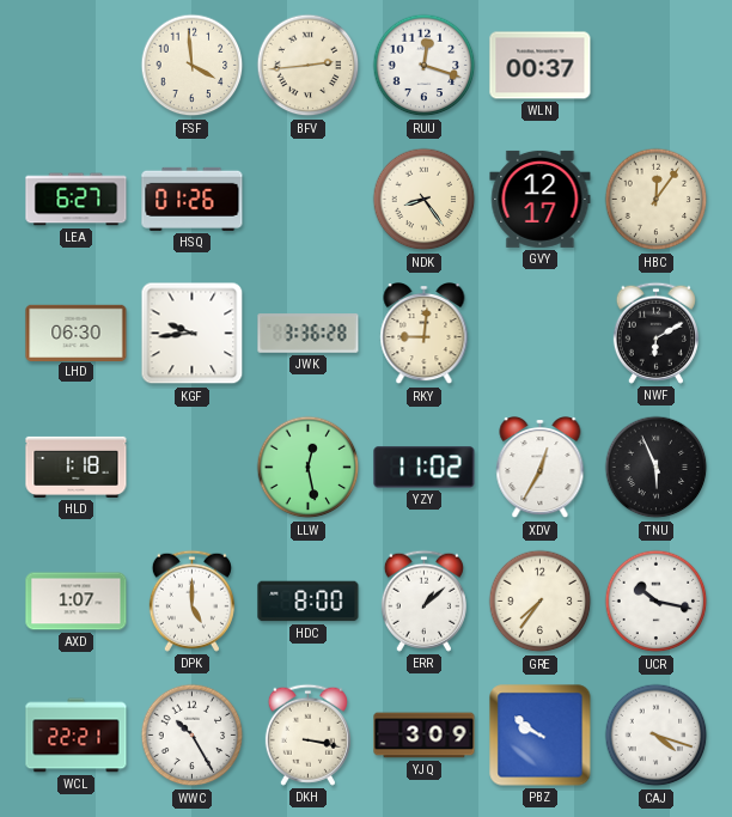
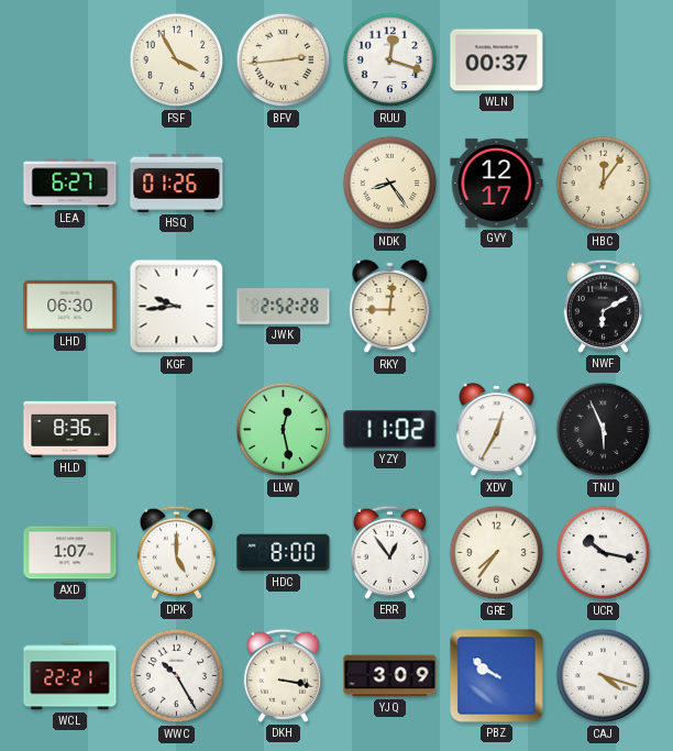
FSF: 3:59 -> 3:55 (177, 60)
JWK: 3:36 -> 2:52 (284, 307)
HLD: 1:18 -> 8:36 (70, 429)
ERR: 1:08 -> 12:54 (389, 552)
